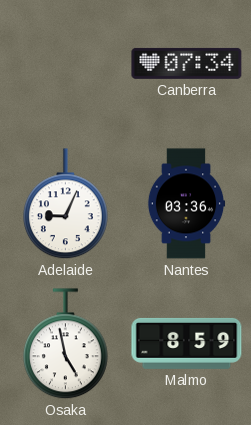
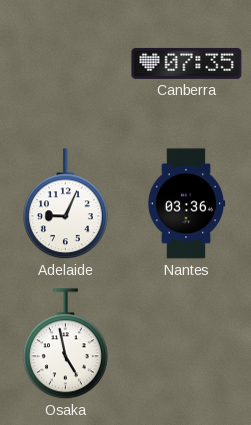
Canberra: 07:34 -> 07:35 (187, 63)
Malmo: 8:59 -> none (187, 343)
